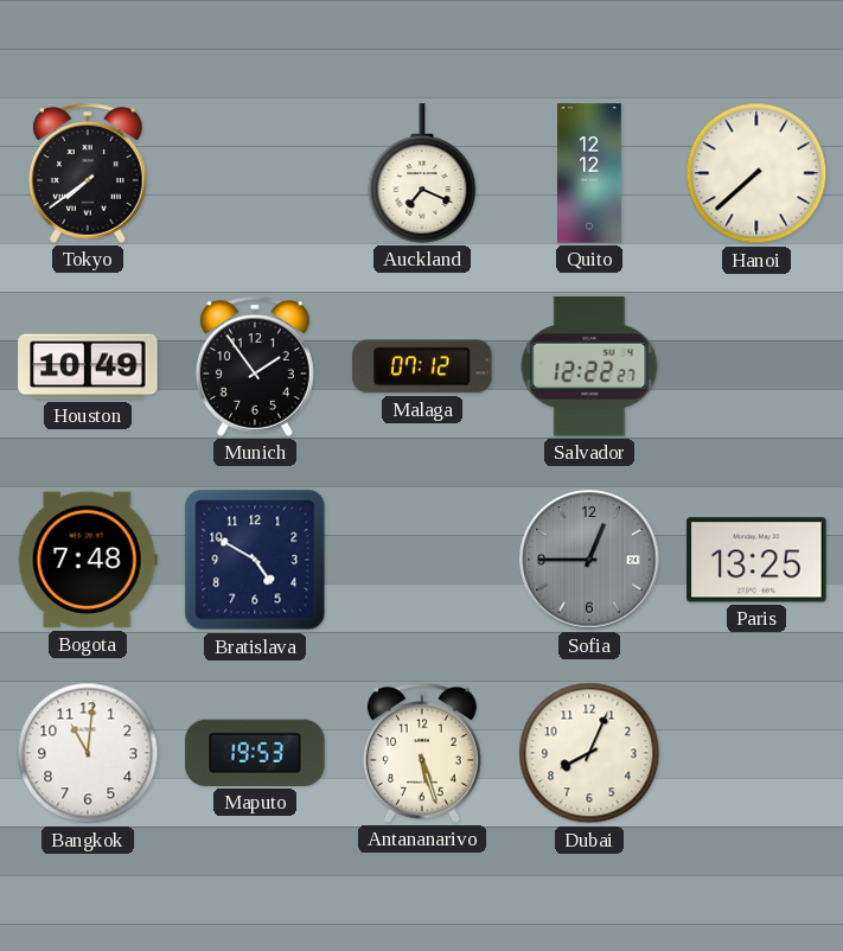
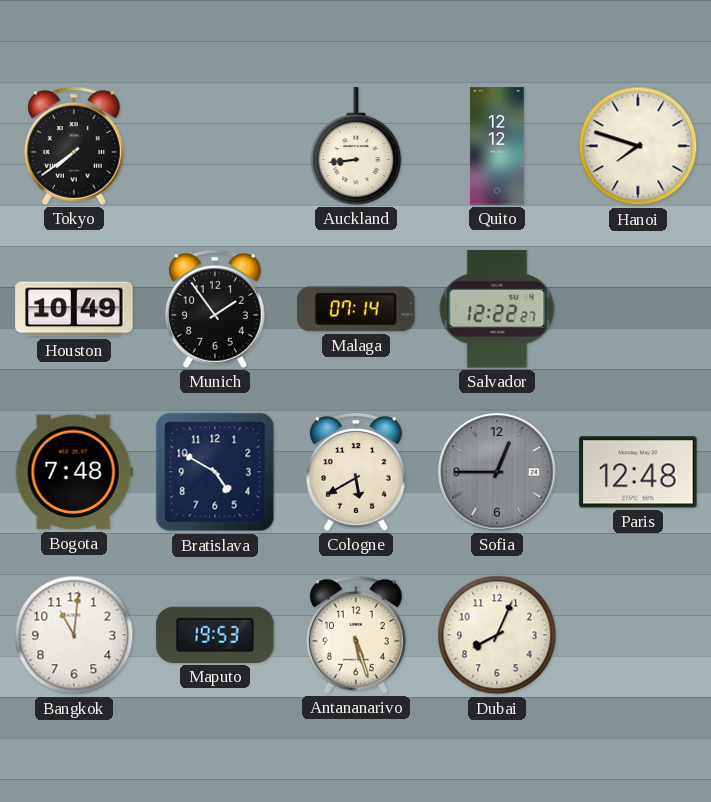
Auckland: 7:19 -> 8:44 (356, 146)
Hanoi: 7:38 -> 7:48 (638, 146)
Malaga: 07:12 -> 07:14 (356, 309)
Cologne: none -> 5:40 (356, 472)
Paris: 13:25 -> 12:48 (638, 472)
